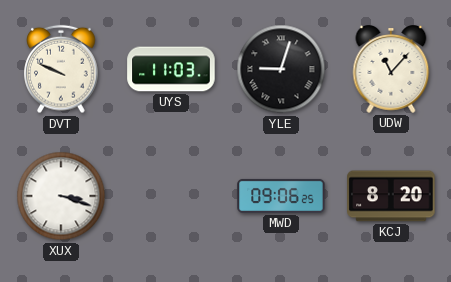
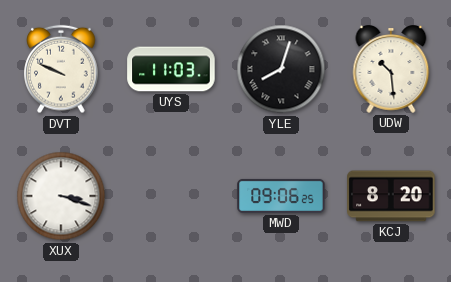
YLE: 9:03 -> 8:03 (281, 69)
UDW: 11:07 -> 10:29 (391, 70)
